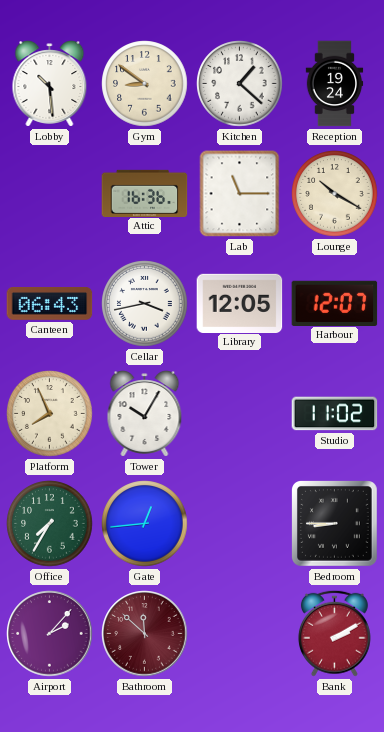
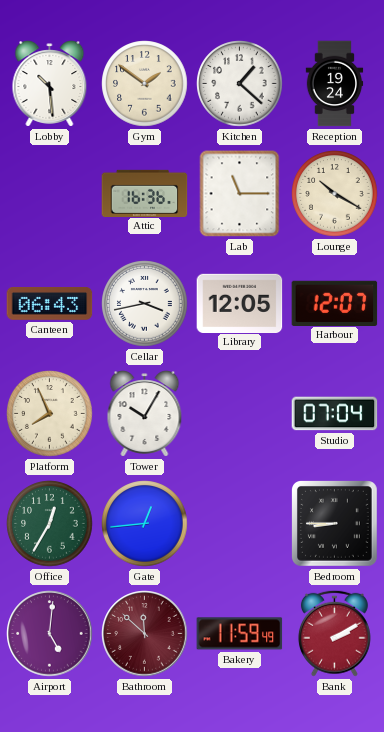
Gym: 8:51 -> 1:51 (145, 84)
Studio: 11:02 -> 07:04 (335, 414)
Office: 7:35 -> 12:35 (50, 524)
Airport: 2:07 -> 5:01 (50, 634)
Bakery: none -> 11:59 (240, 634)
